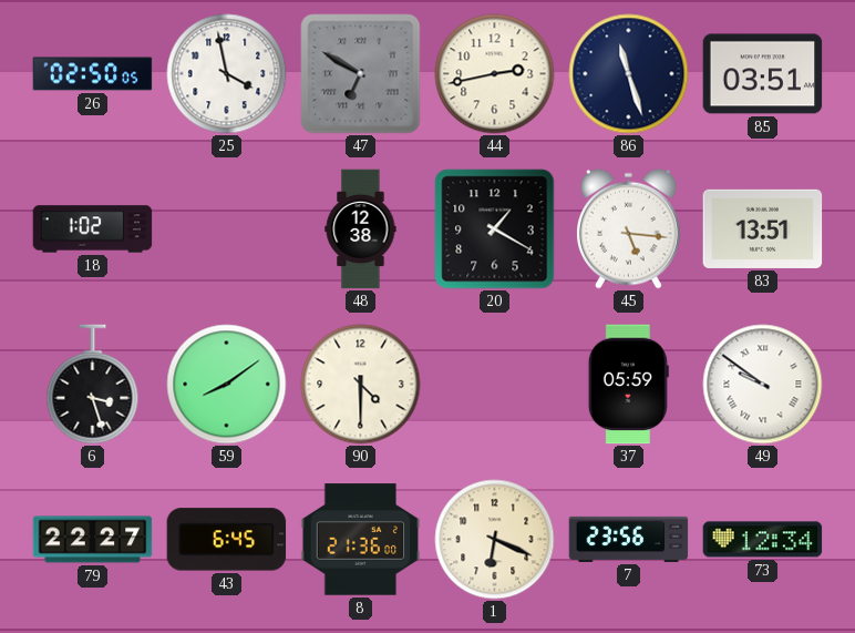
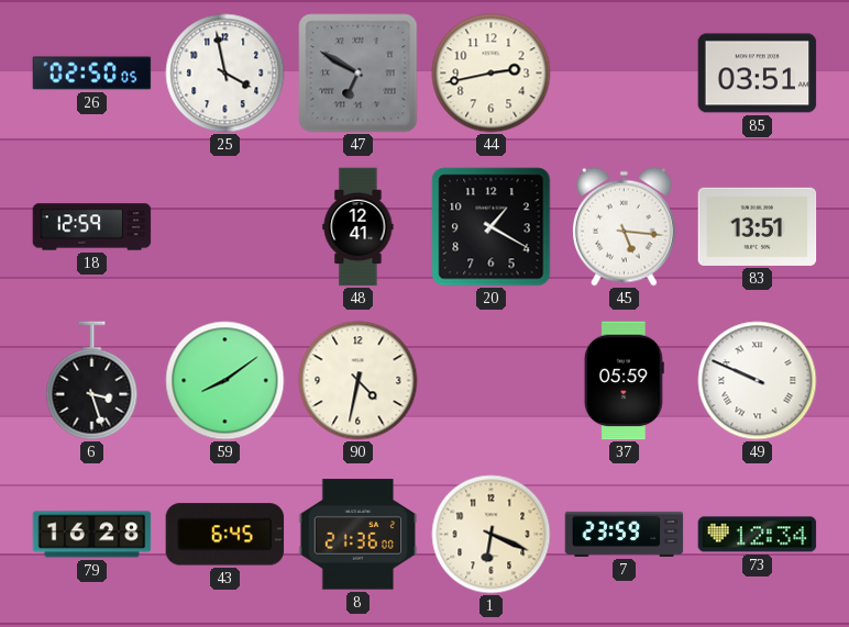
86: 11:27 -> none (629, 74)
18: 1:02 -> 12:59 (92, 227)
48: 12:38 -> 12:41 (359, 227)
90: 4:30 -> 4:32 (359, 381)
49: 9:51 -> 9:49 (758, 381)
79: 22:27 -> 16:28 (92, 535)
7: 23:56 -> 23:59 (625, 534)
